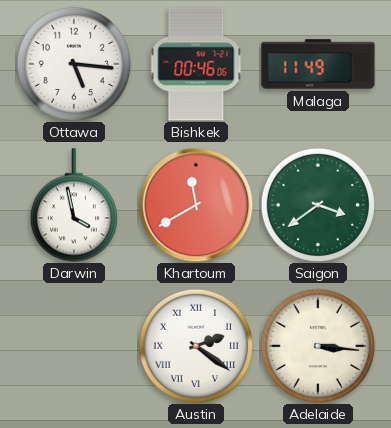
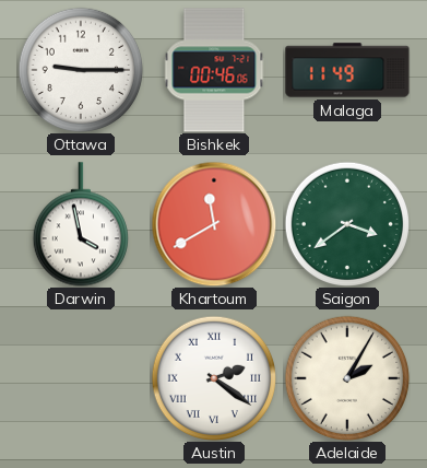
Ottawa: 5:16 -> 9:15 (80, 69)
Adelaide: 3:16 -> 2:05 (346, 377)
